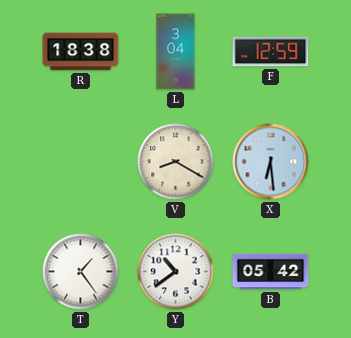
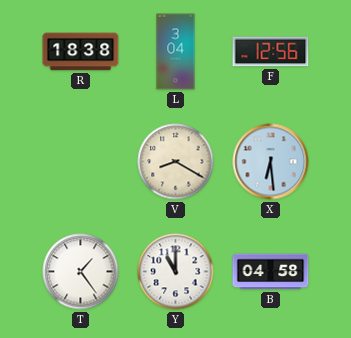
F: 12:59 -> 12:56 (271, 52)
Y: 10:39 -> 11:00 (176, 272)
B: 05:42 -> 04:58 (271, 272)
